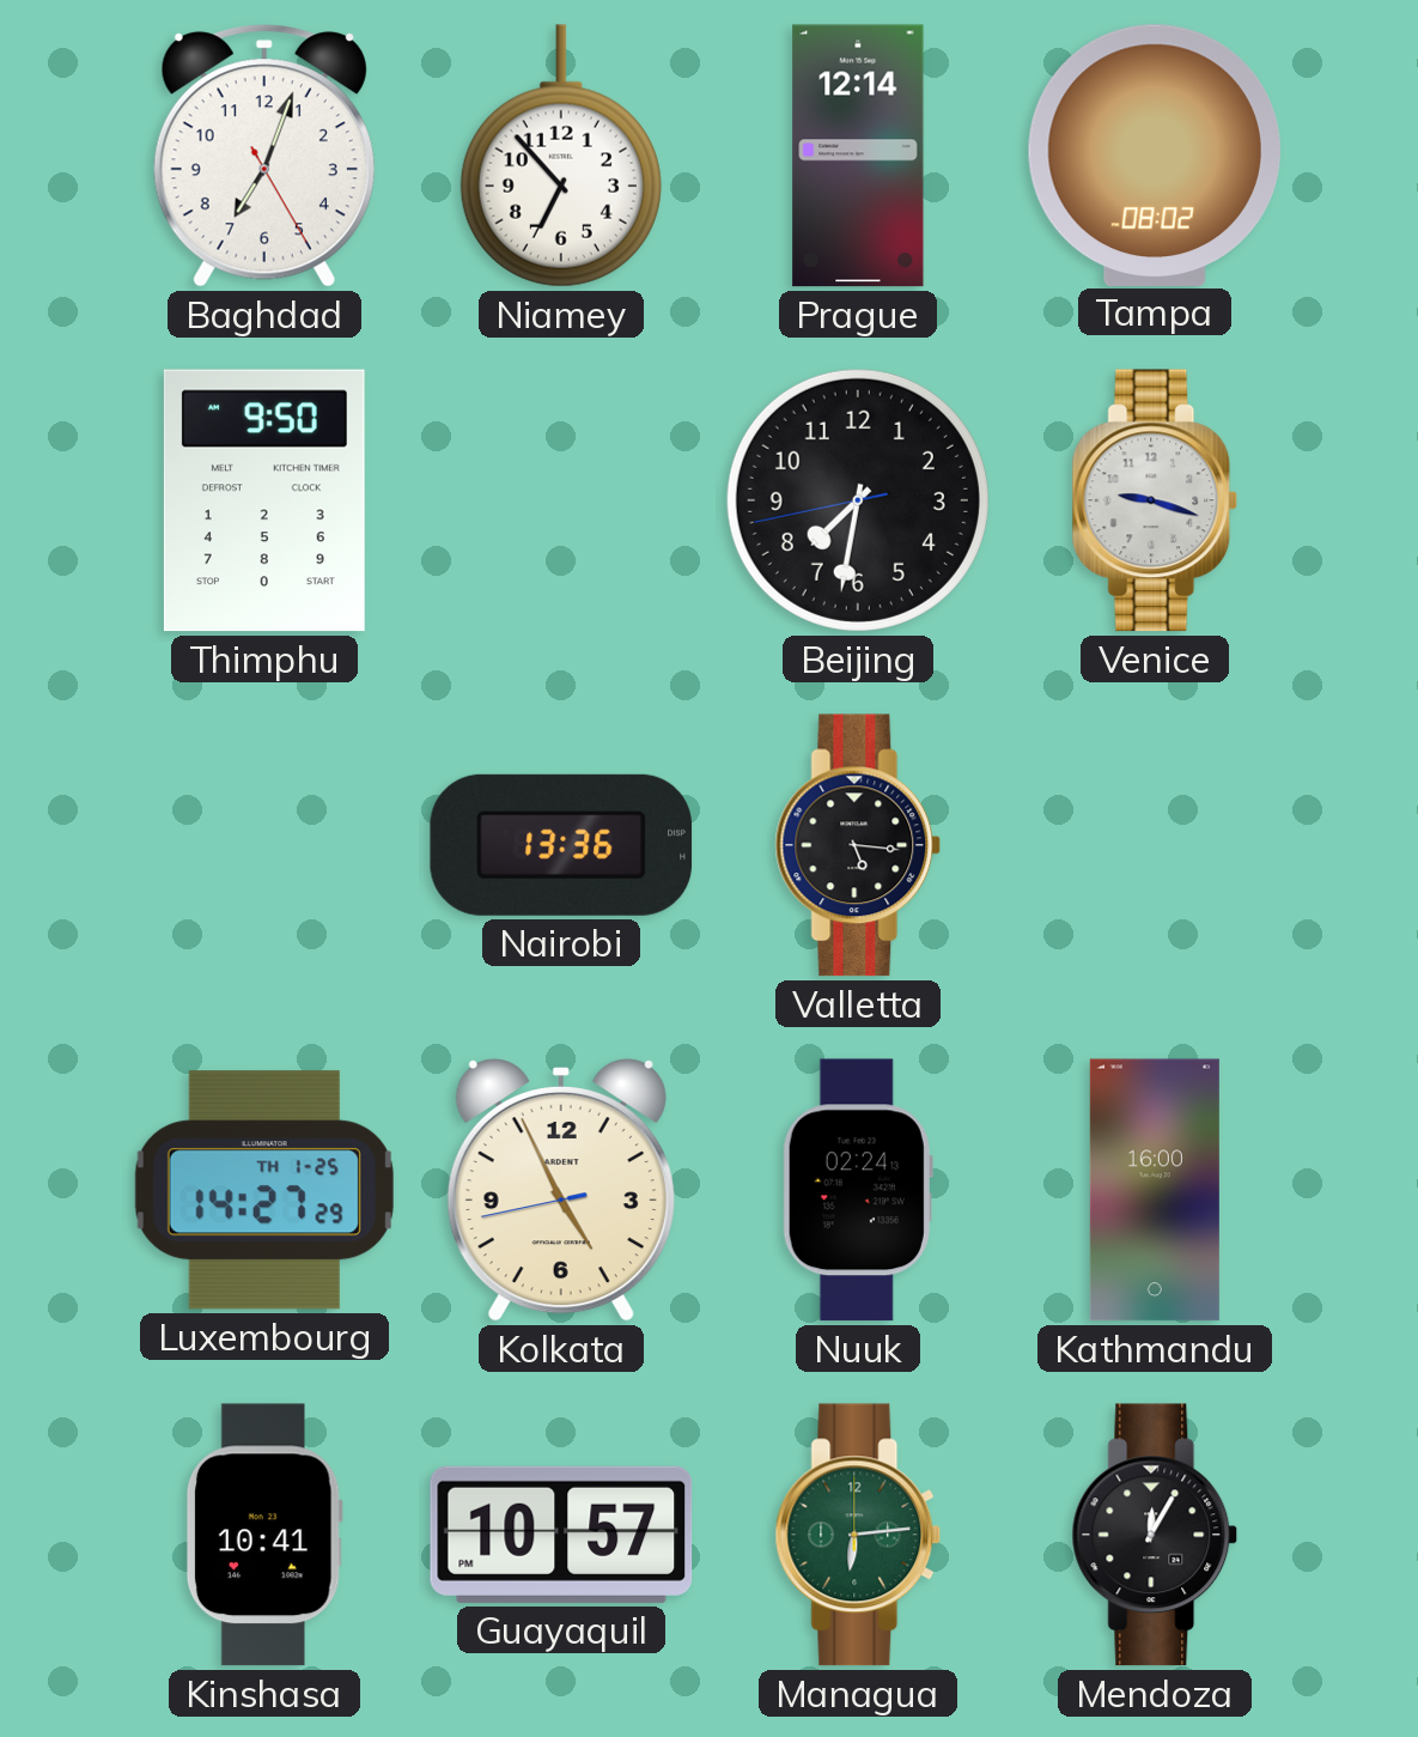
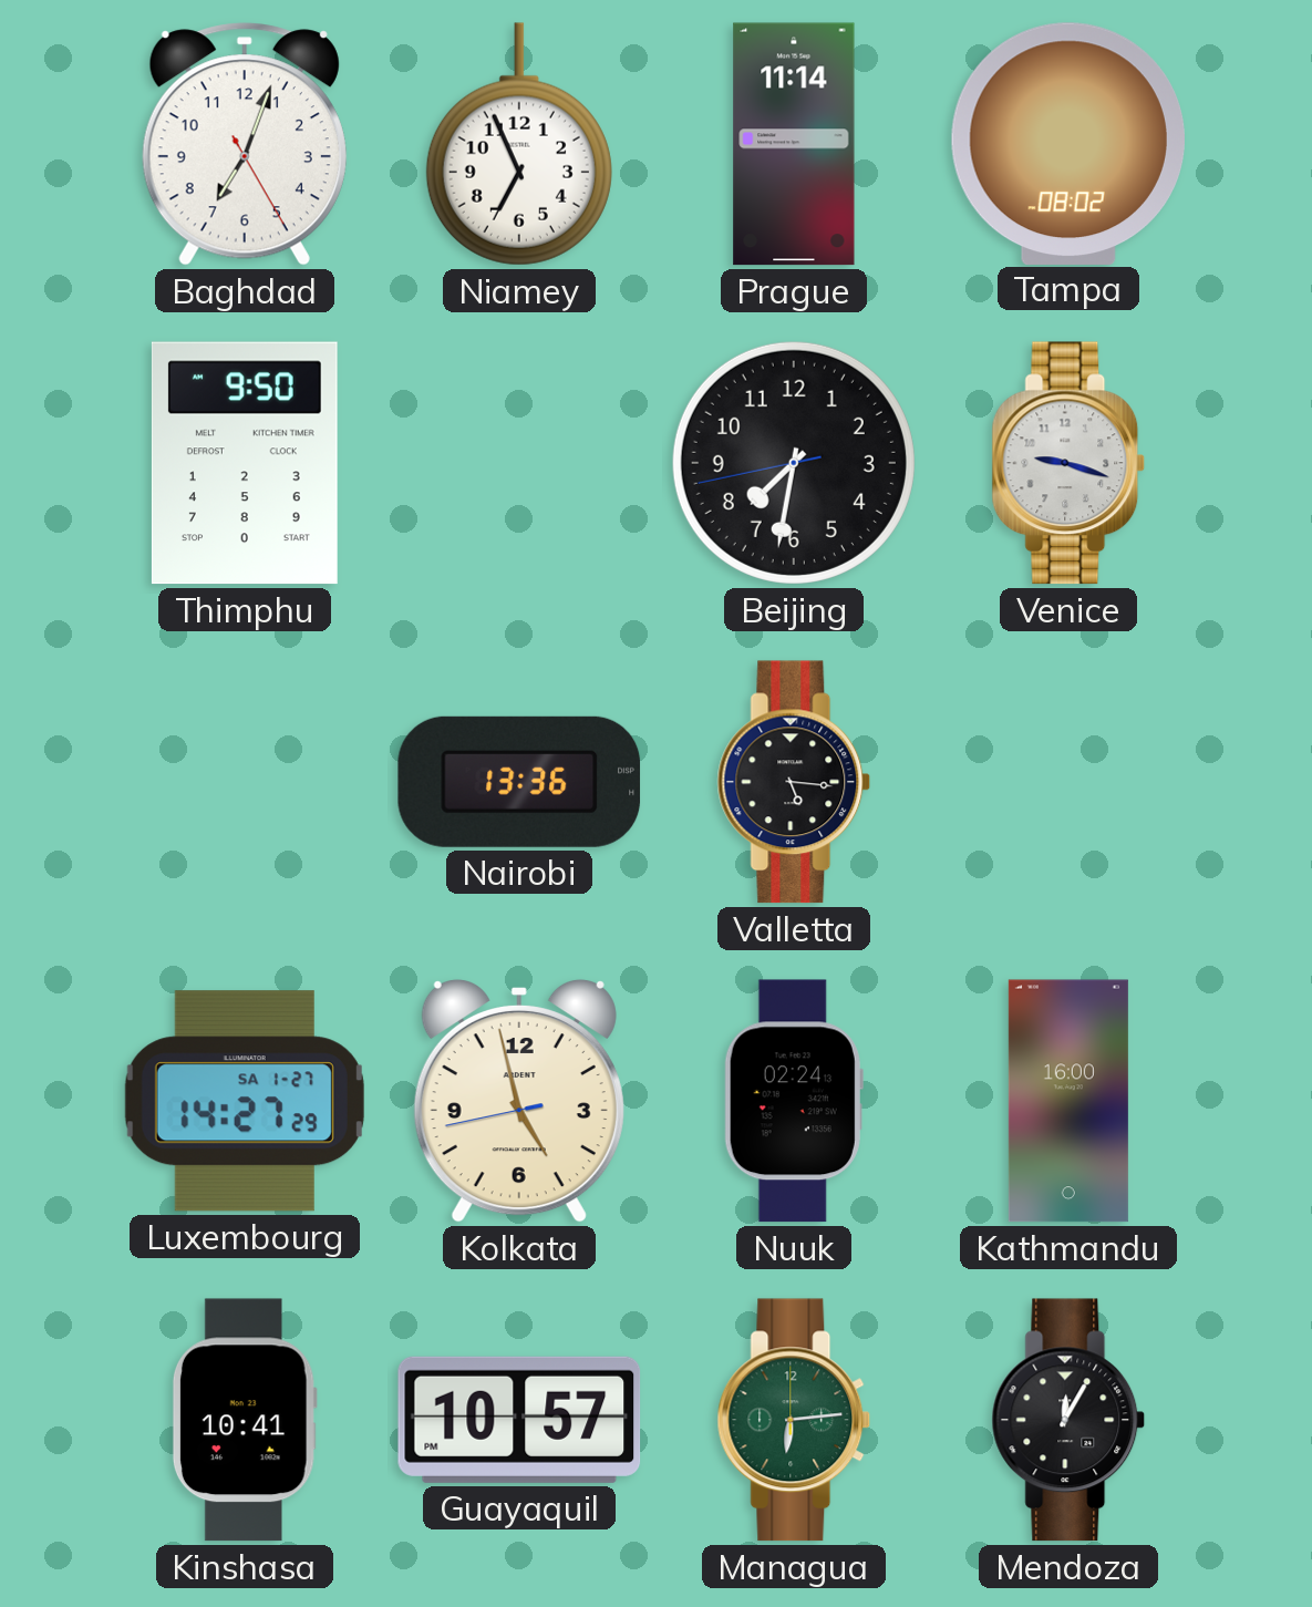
Niamey: 6:53 -> 6:56 (519, 144)
Prague: 12:14 -> 11:14 (794, 144)
Luxembourg date: TH 1-25 -> SA 1-27 (245, 1101)
Kolkata: 4:55 -> 4:57 (519, 1101)
